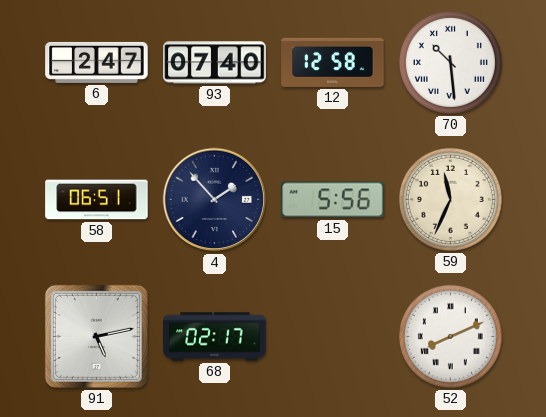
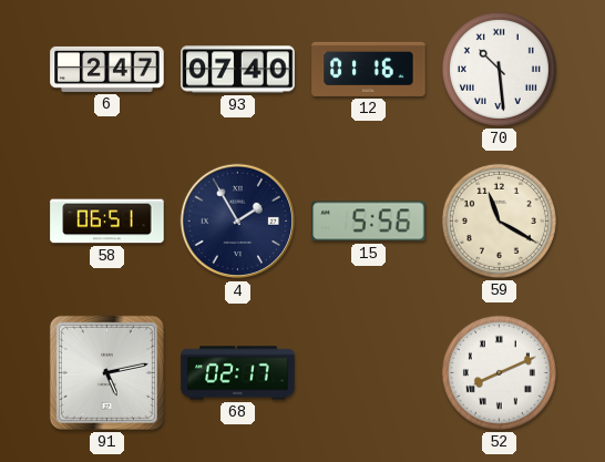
12: 12:58 -> 01:16 (369, 69)
4: 1:53 -> 1:55 (238, 222)
59: 11:34 -> 11:20 (499, 220)
